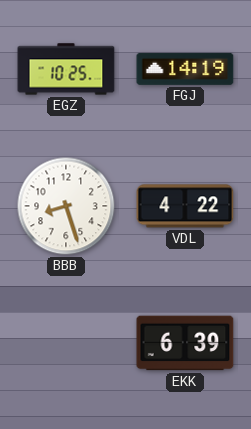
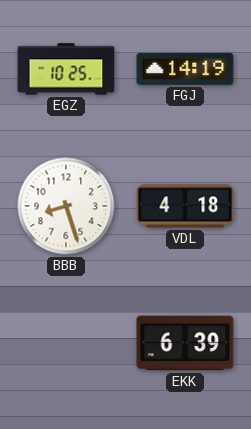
VDL: 4:22 -> 4:18 (185, 206)
